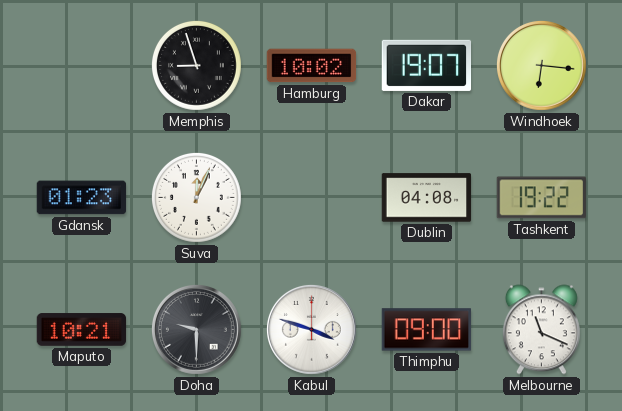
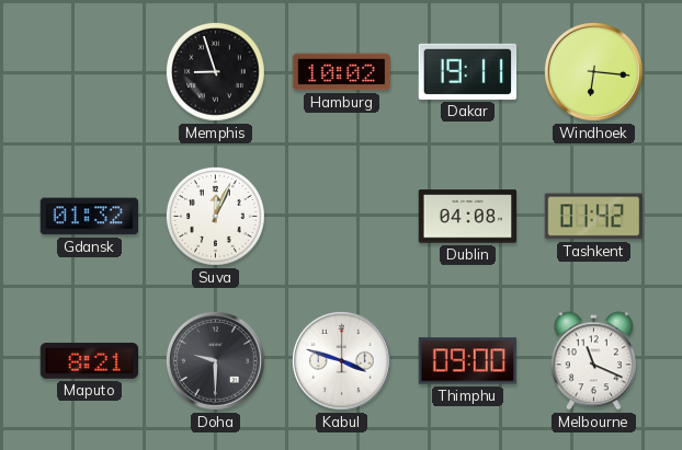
Dakar: 19:07 -> 19:11 (468, 71)
Gdansk: 01:23 -> 01:32 (90, 217)
Tashkent: 19:22 -> 01:42 (593, 217)
Maputo: 10:21 -> 8:21 (90, 361)
